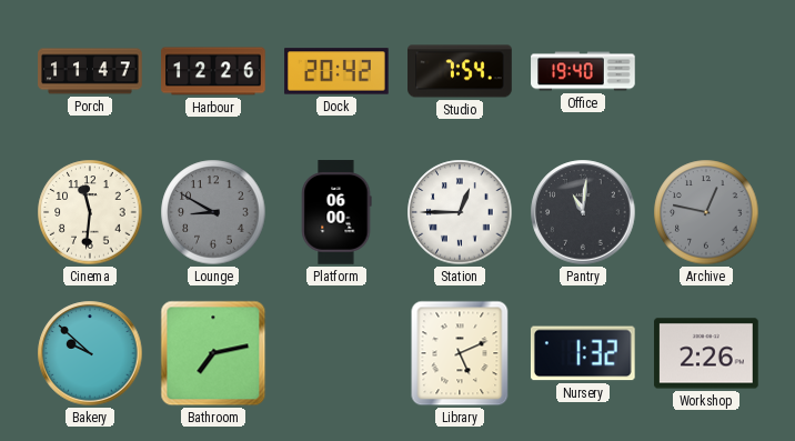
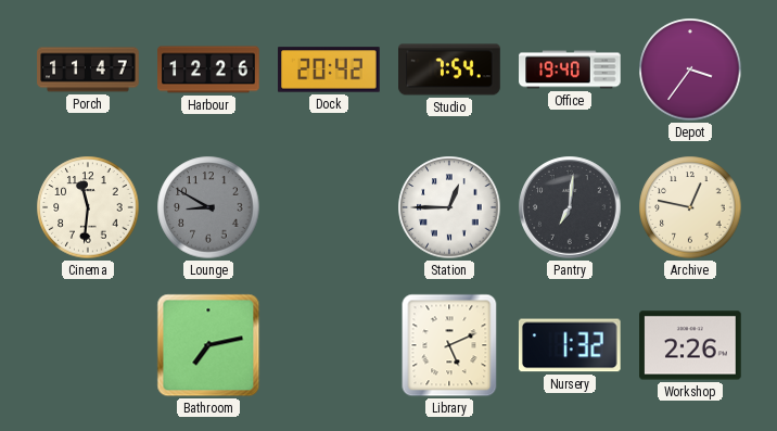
Depot: none -> 3:36 (690, 69)
Platform: 06:00 -> none (336, 212)
Pantry: 11:01 -> 7:01 (570, 207)
Archive dial: grey -> cream (690, 207)
Bakery: 9:52 -> none (90, 353)
